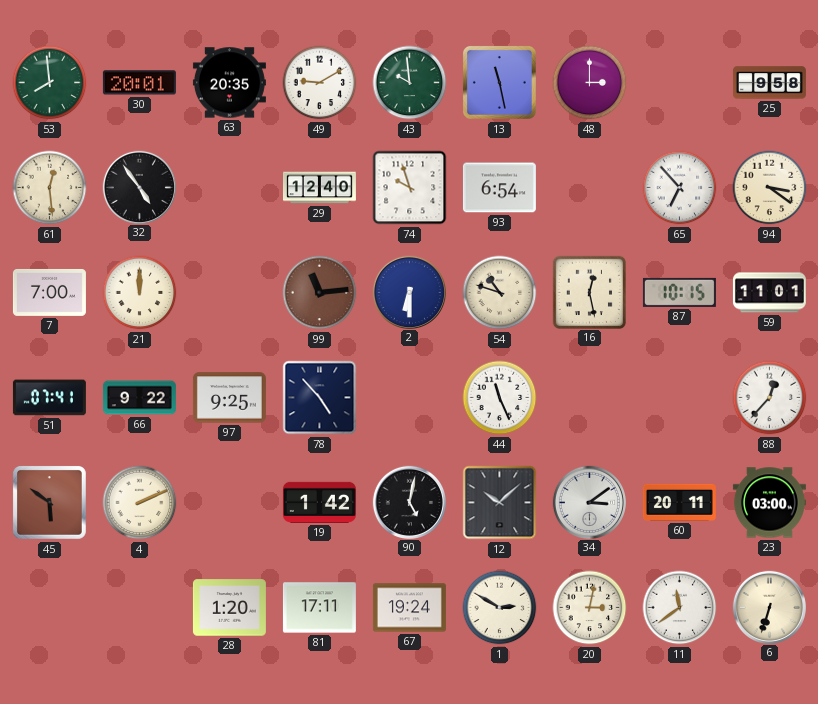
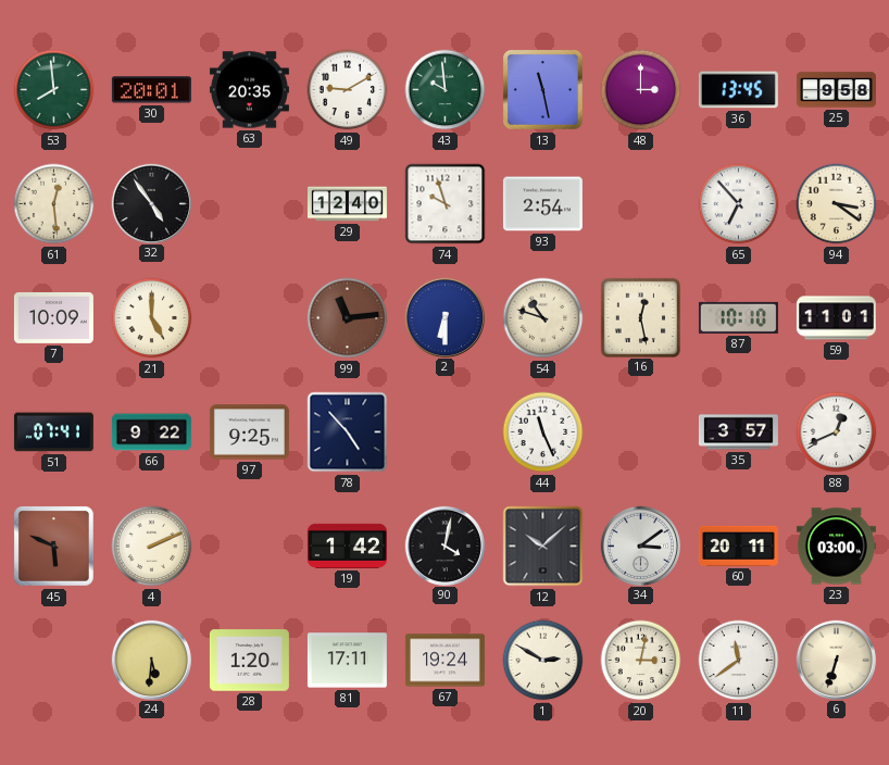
36: none -> 13:45 (738, 90)
93: 6:54 -> 2:54 (542, 204)
7: 7:00 -> 10:09 (53, 317)
21: 12:00 -> 5:00 (152, 318)
87: 10:15 -> 10:10 (738, 317)
35: none -> 3:57 (738, 432)
88: 12:37 -> 12:41 (837, 432)
45: 5:51 -> 5:49 (53, 545)
90: 5:02 -> 4:02 (444, 545)
24: none -> 5:31 (151, 660)
